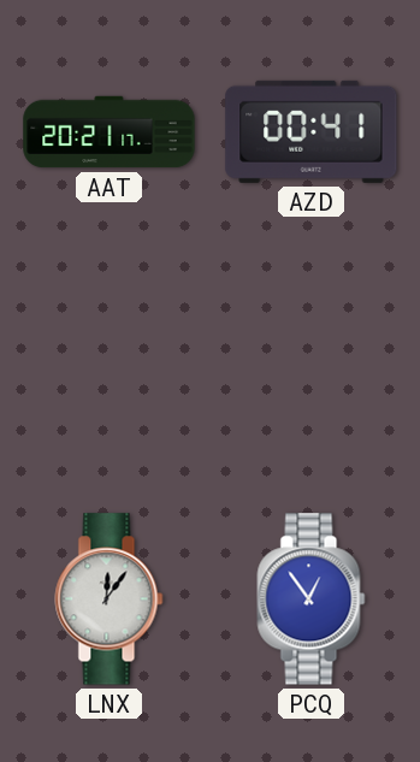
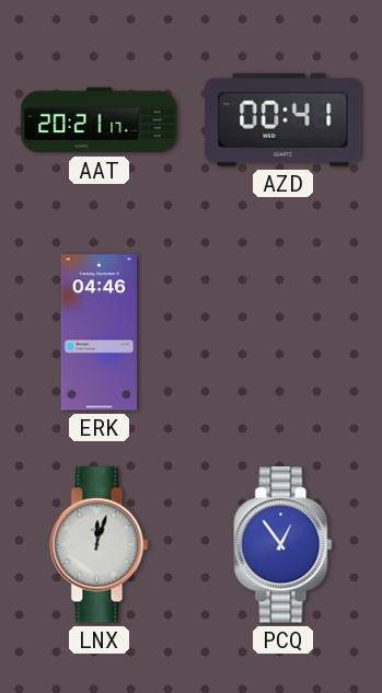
ERK: none -> 04:46 (99, 333)
LNX: 12:06 -> 12:03 (100, 545)
